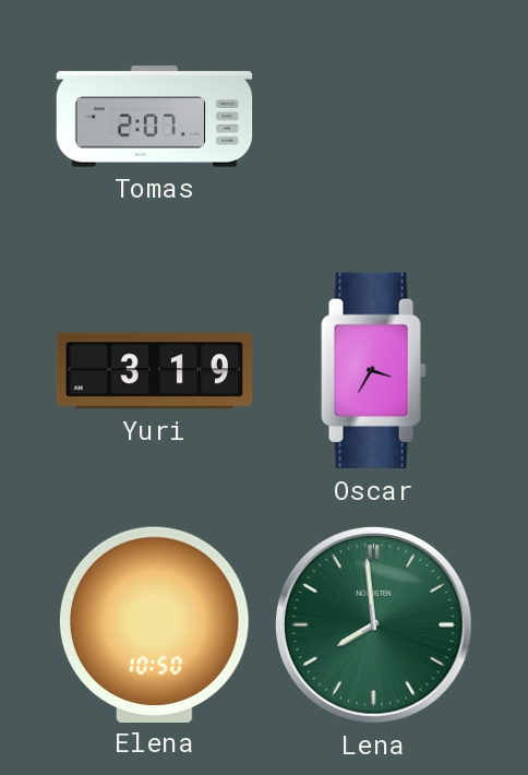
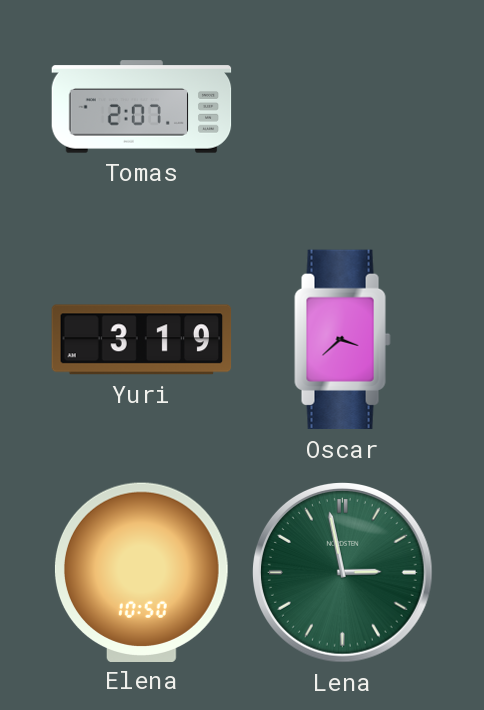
Oscar: 3:35 -> 3:38 (343, 340)
Lena: 7:59 -> 2:58 (343, 573)
